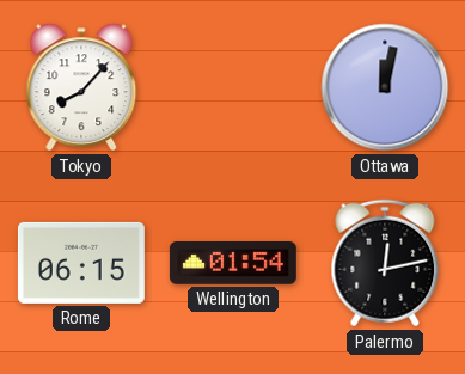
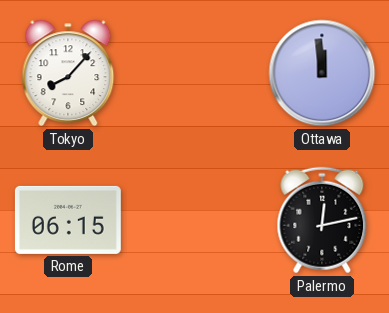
Ottawa: 12:02 -> 11:59 (322, 73)
Wellington: 01:54 -> none (233, 264)
